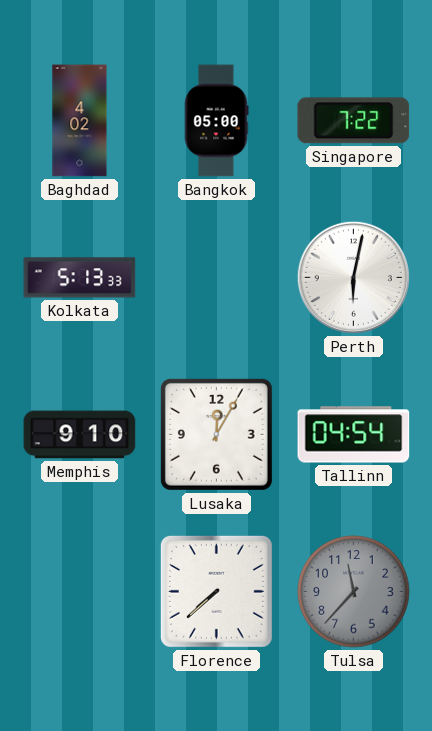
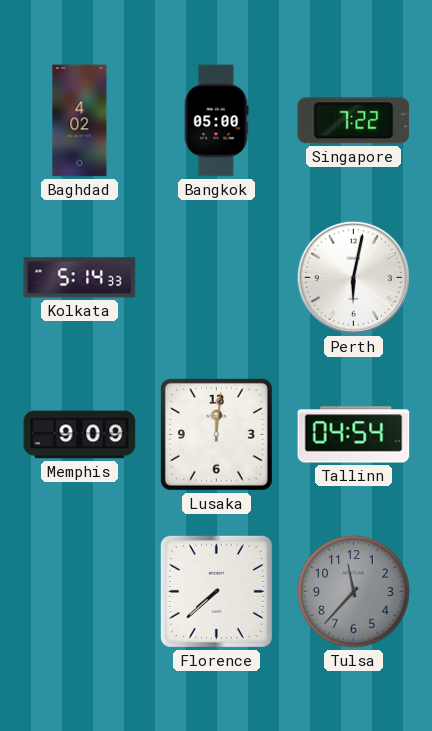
Kolkata: 5:13 -> 5:14 (80, 278)
Memphis: 9:10 -> 9:09 (80, 435)
Lusaka: 12:05 -> 12:01 (216, 434)
